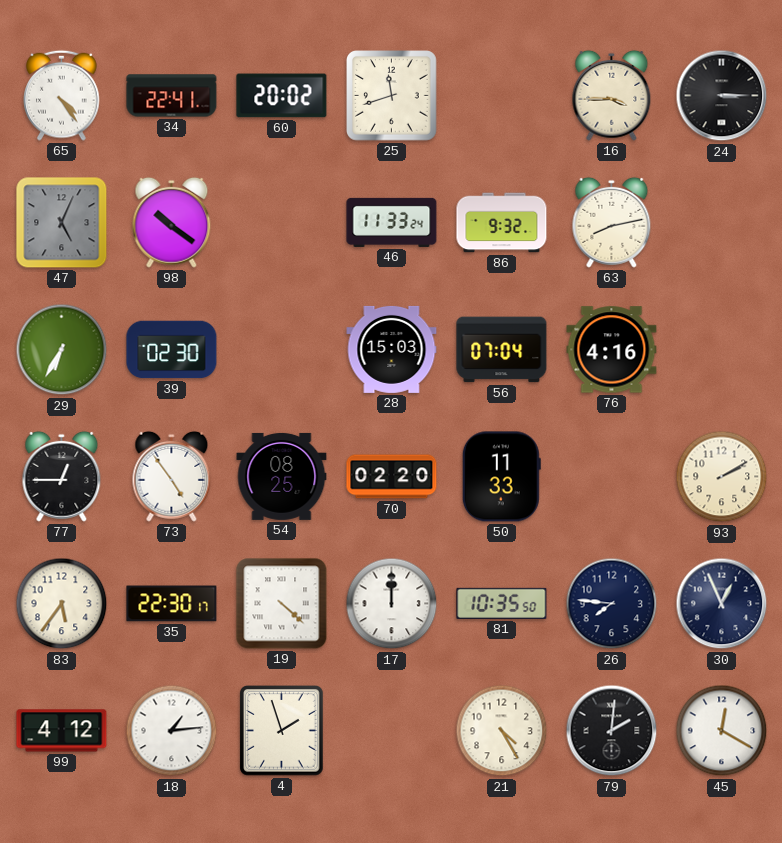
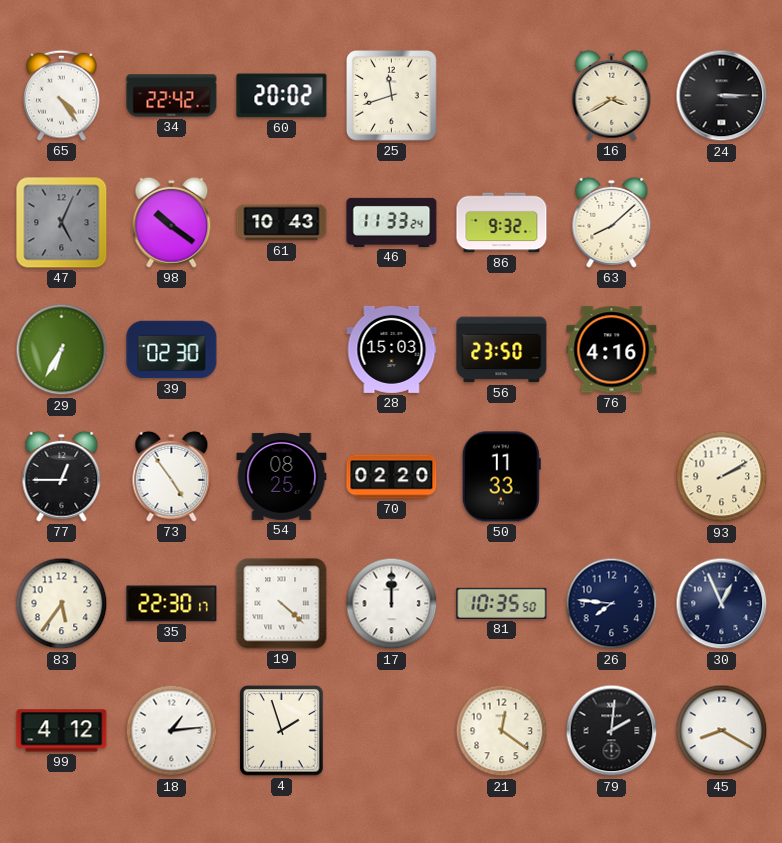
34: 22:41 -> 22:42 (172, 96)
16: 3:45 -> 3:40 (612, 95)
61: none -> 10:43 (282, 223)
63: 8:13 -> 8:08 (612, 222)
56: 07:04 -> 23:50 (502, 350)
21: 4:25 -> 12:21 (502, 731)
45: 12:20 -> 8:20 (722, 731)
